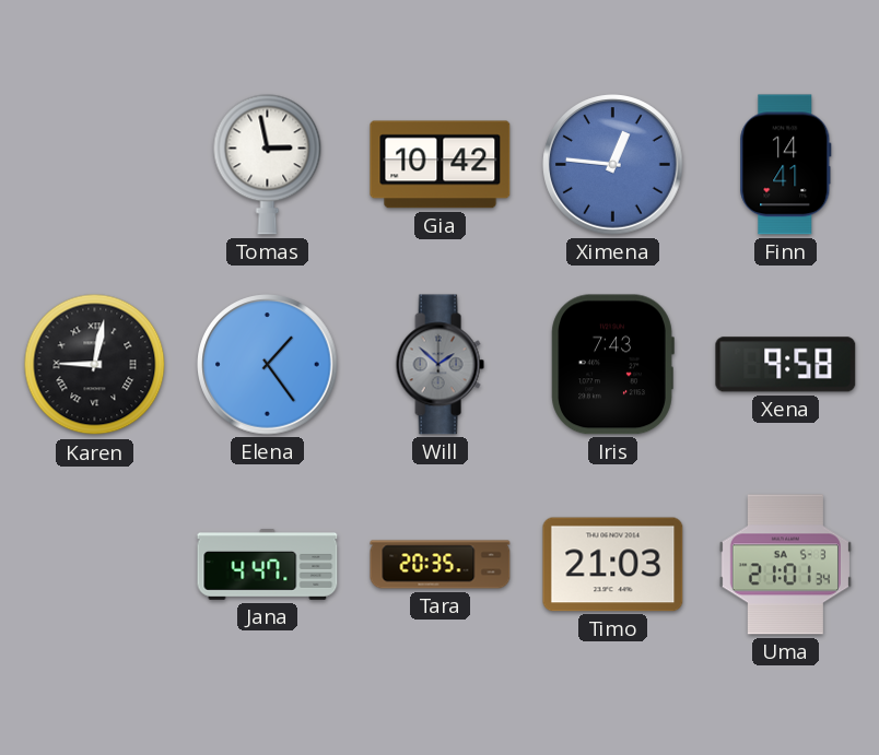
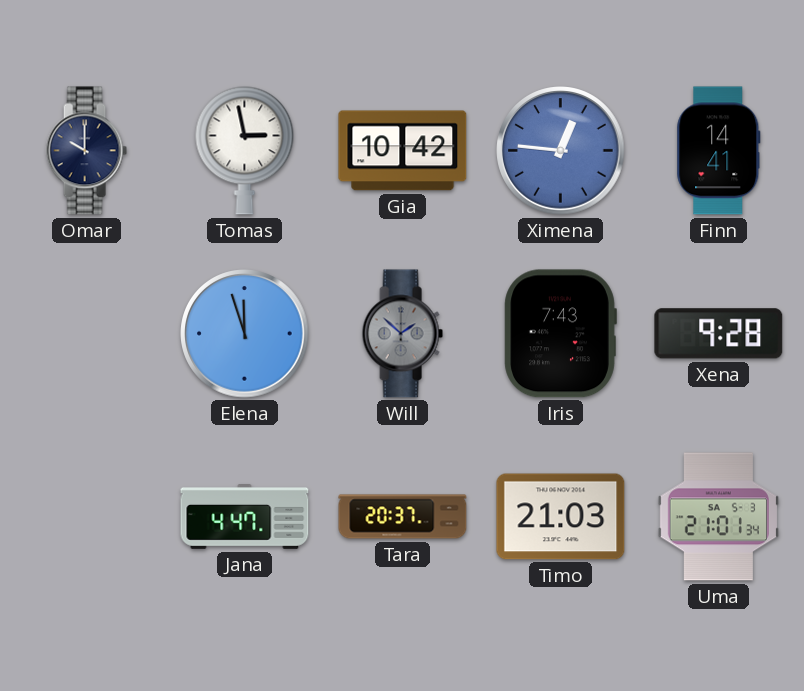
Omar: none -> 10:00 (86, 151)
Karen: 9:02 -> none (95, 365)
Elena: 1:24 -> 11:57 (245, 334)
Xena: 9:58 -> 9:28 (719, 334)
Tara: 20:35 -> 20:37 (403, 517)
